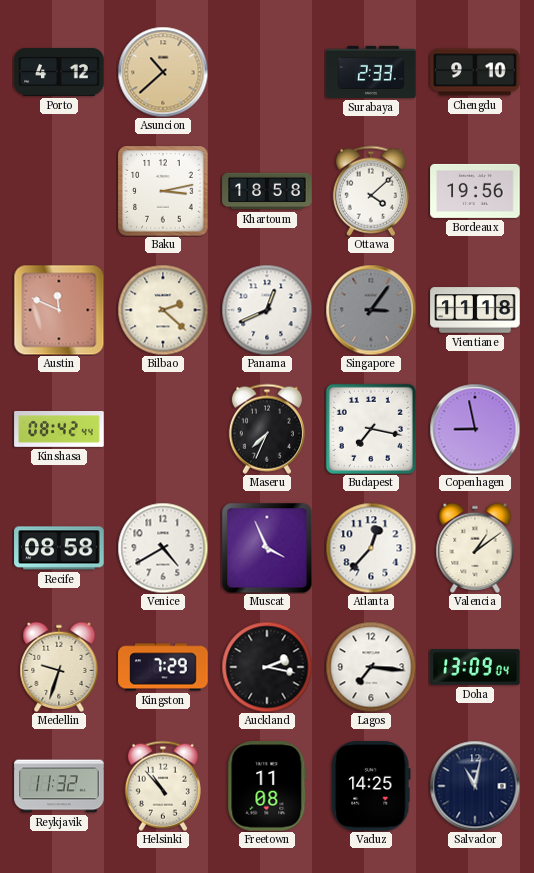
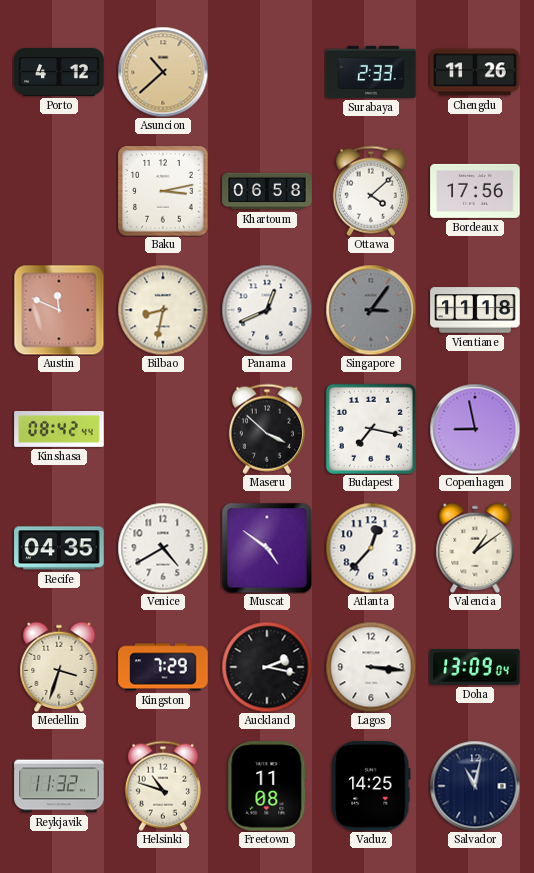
Chengdu: 9:10 -> 11:26 (475, 72)
Khartoum: 18:58 -> 06:58 (267, 191)
Bordeaux: 19:56 -> 17:56 (475, 191)
Bilbao: 2:22 -> 8:32 (163, 310)
Maseru: 7:34 -> 3:52 (267, 429)
Recife: 08:58 -> 04:35 (59, 548)
Muscat: 3:56 -> 4:51 (267, 548)
Medellin: 9:33 -> 3:33 (59, 666)
Lagos: 7:16 -> 3:16 (371, 667)
Helsinki: 10:53 -> 10:48 (163, 786)
